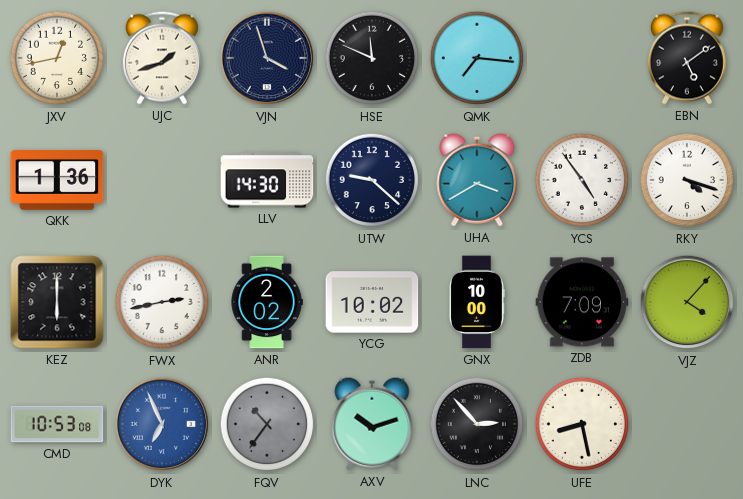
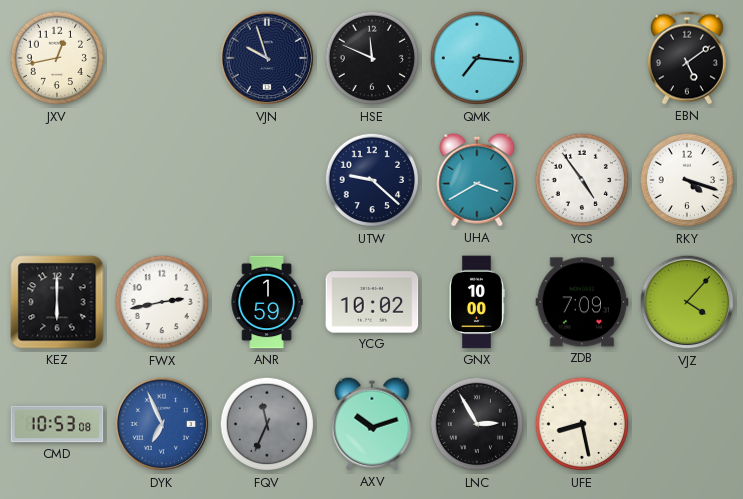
UJC: 1:42 -> none (162, 58)
VJN: 3:57 -> 9:57 (267, 58)
QKK: 1:36 -> none (57, 180)
LLV: 14:30 -> none (267, 180)
ANR: 2:02 -> 1:59 (267, 302)
FQV: 10:36 -> 11:34 (267, 424)
LNC: 2:53 -> 2:55 (477, 424)
